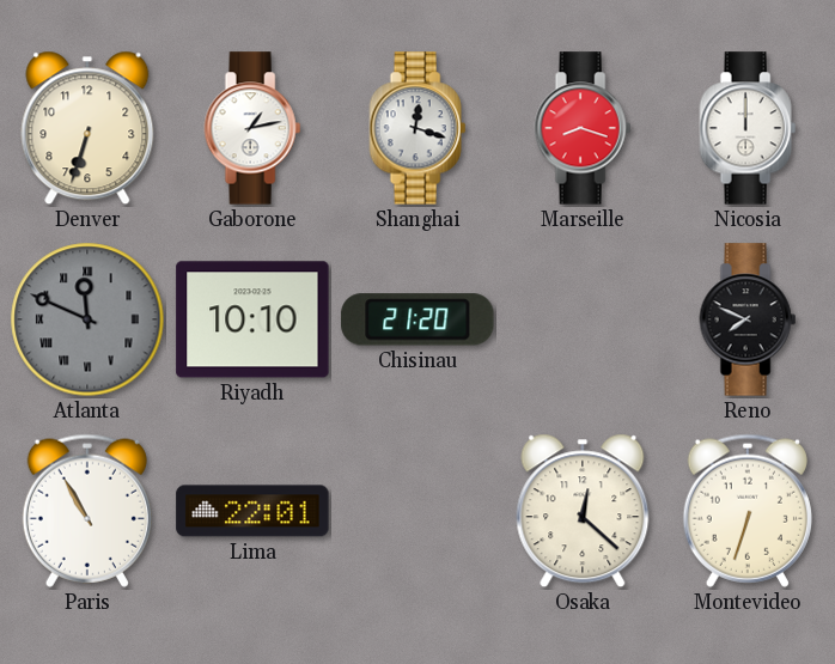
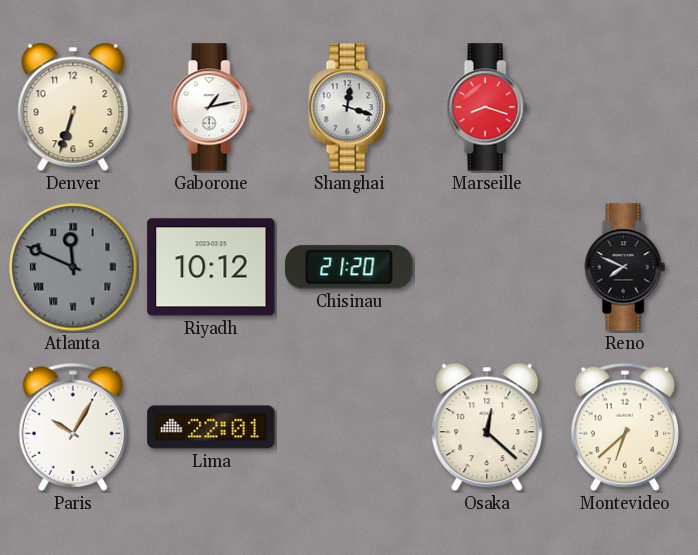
Nicosia: 12:00 -> none (748, 128)
Riyadh: 10:10 -> 10:12 (211, 267)
Paris: 10:55 -> 10:05 (73, 427)
Montevideo: 6:33 -> 6:38 (625, 427)
